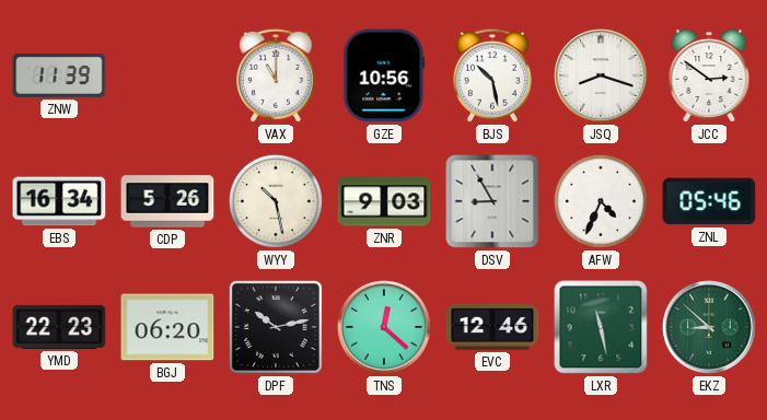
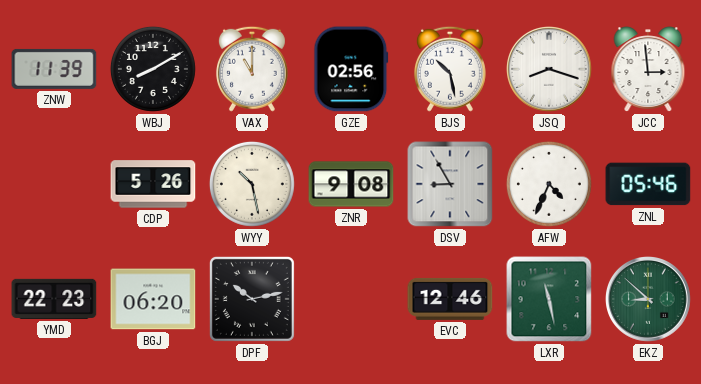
WBJ: none -> 8:10 (153, 69)
GZE: 10:56 -> 02:56 (351, 69)
JCC: 2:51 -> 2:59 (648, 69)
EBS: 16:34 -> none (59, 201)
ZNR: 9:03 -> 9:08 (351, 184)
TNS: 12:22 -> none (385, 328)
